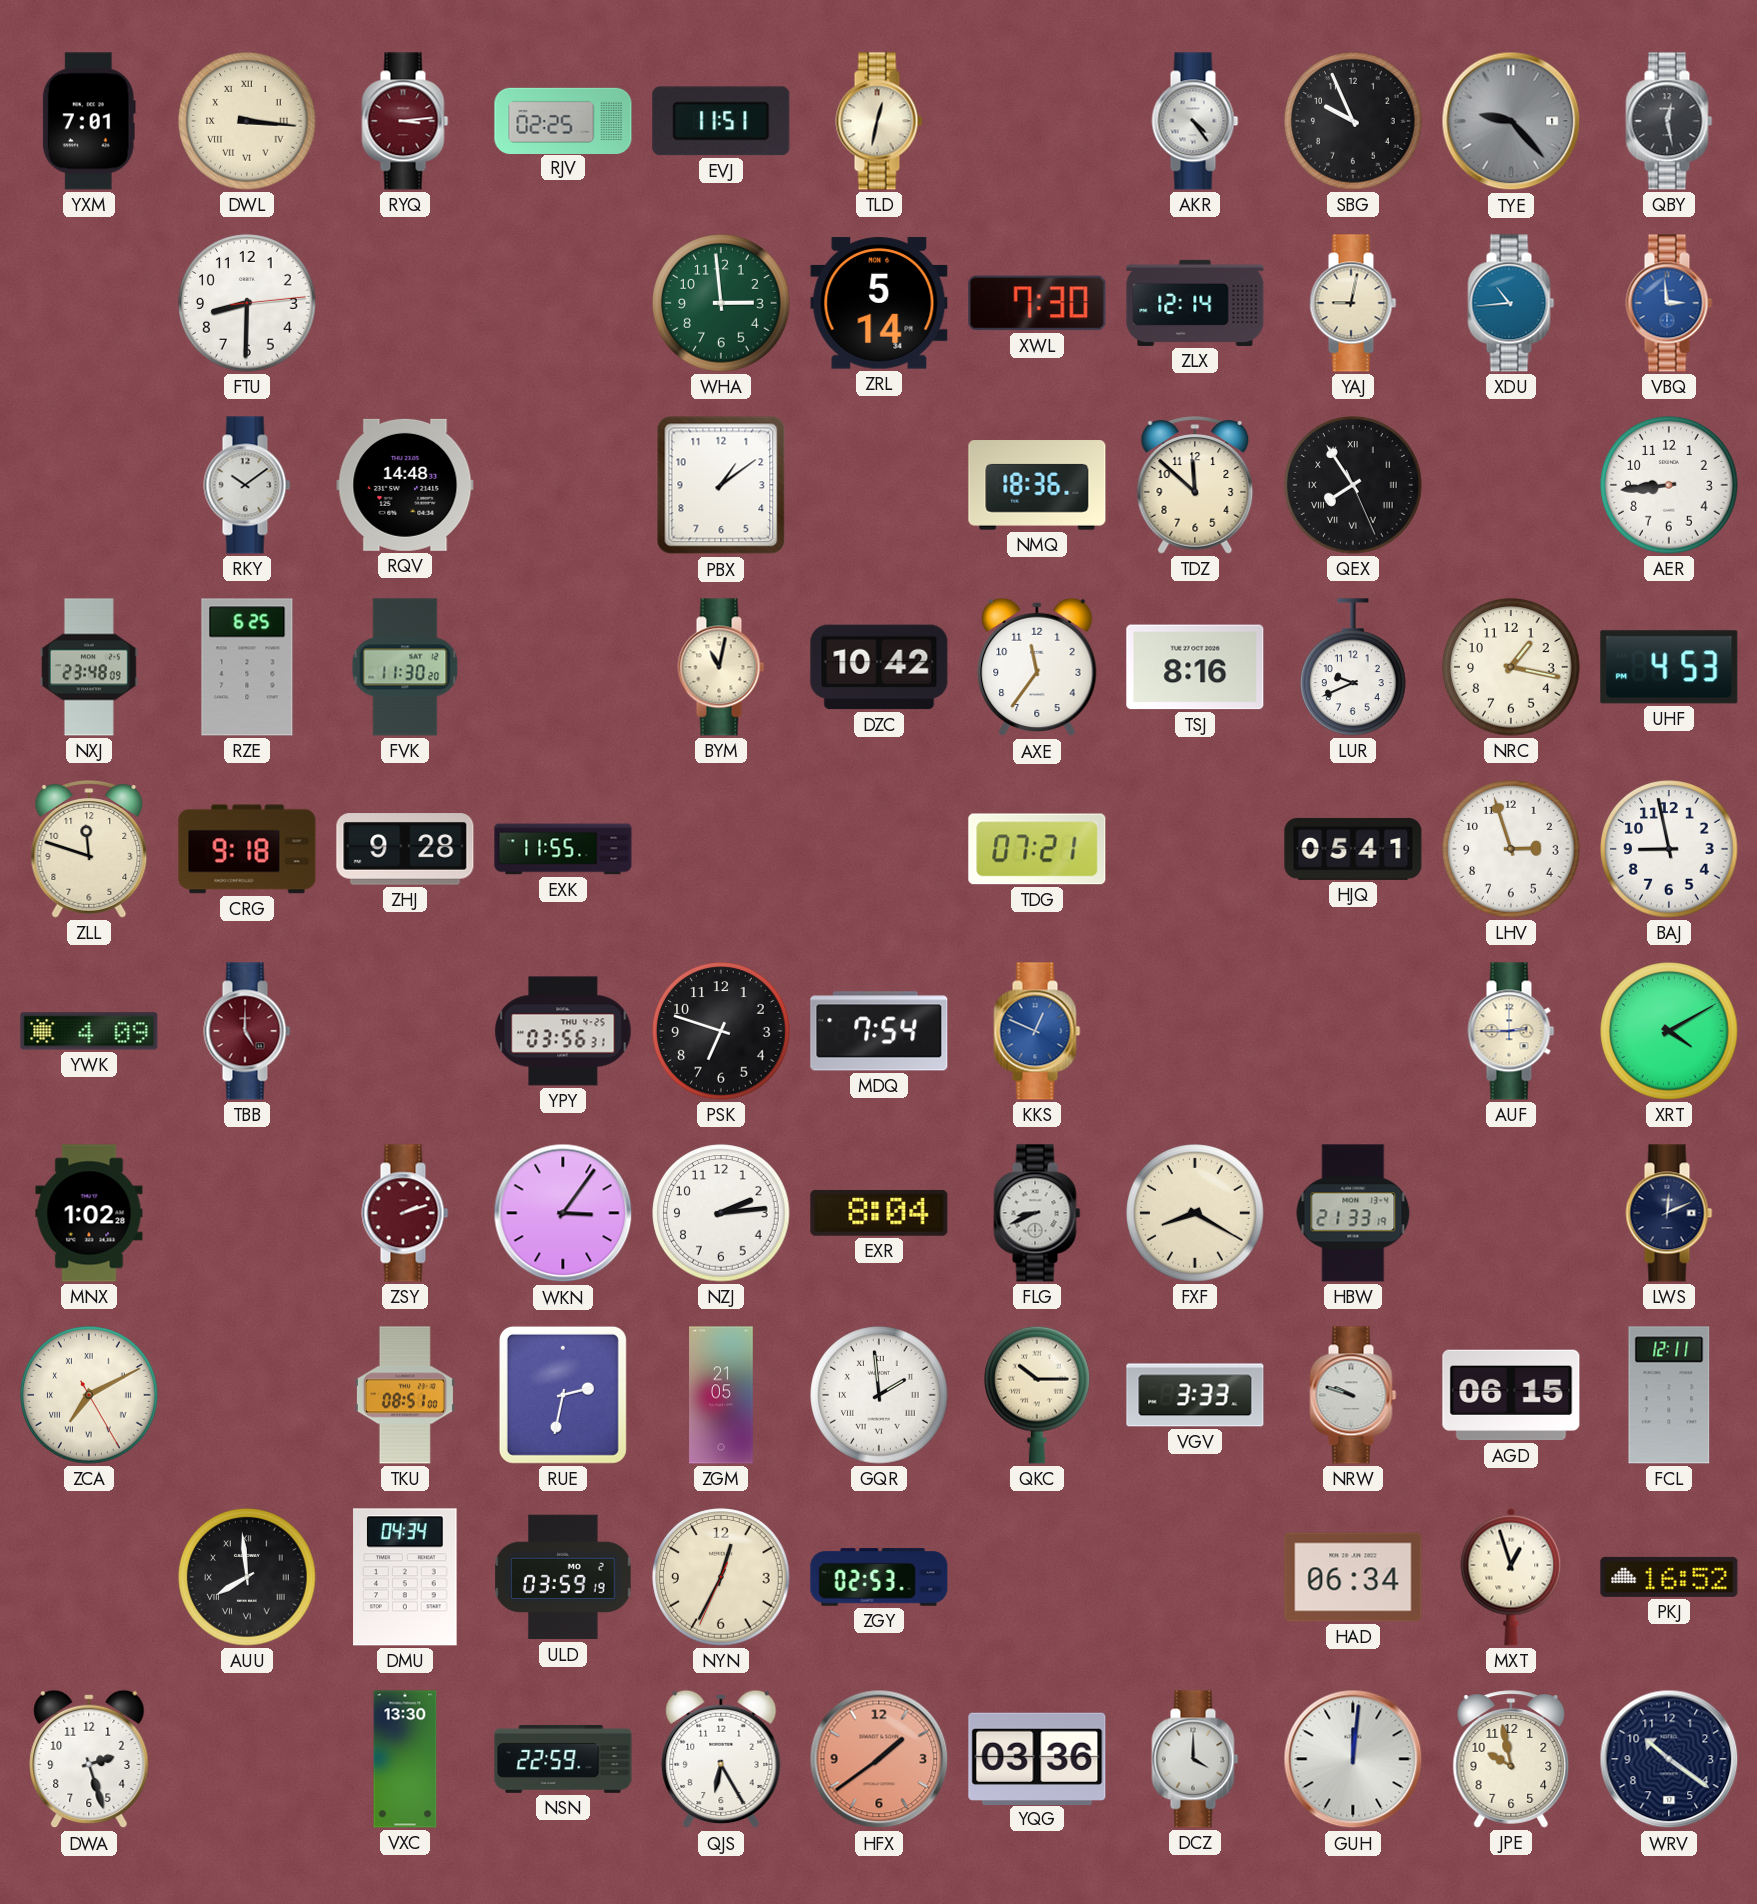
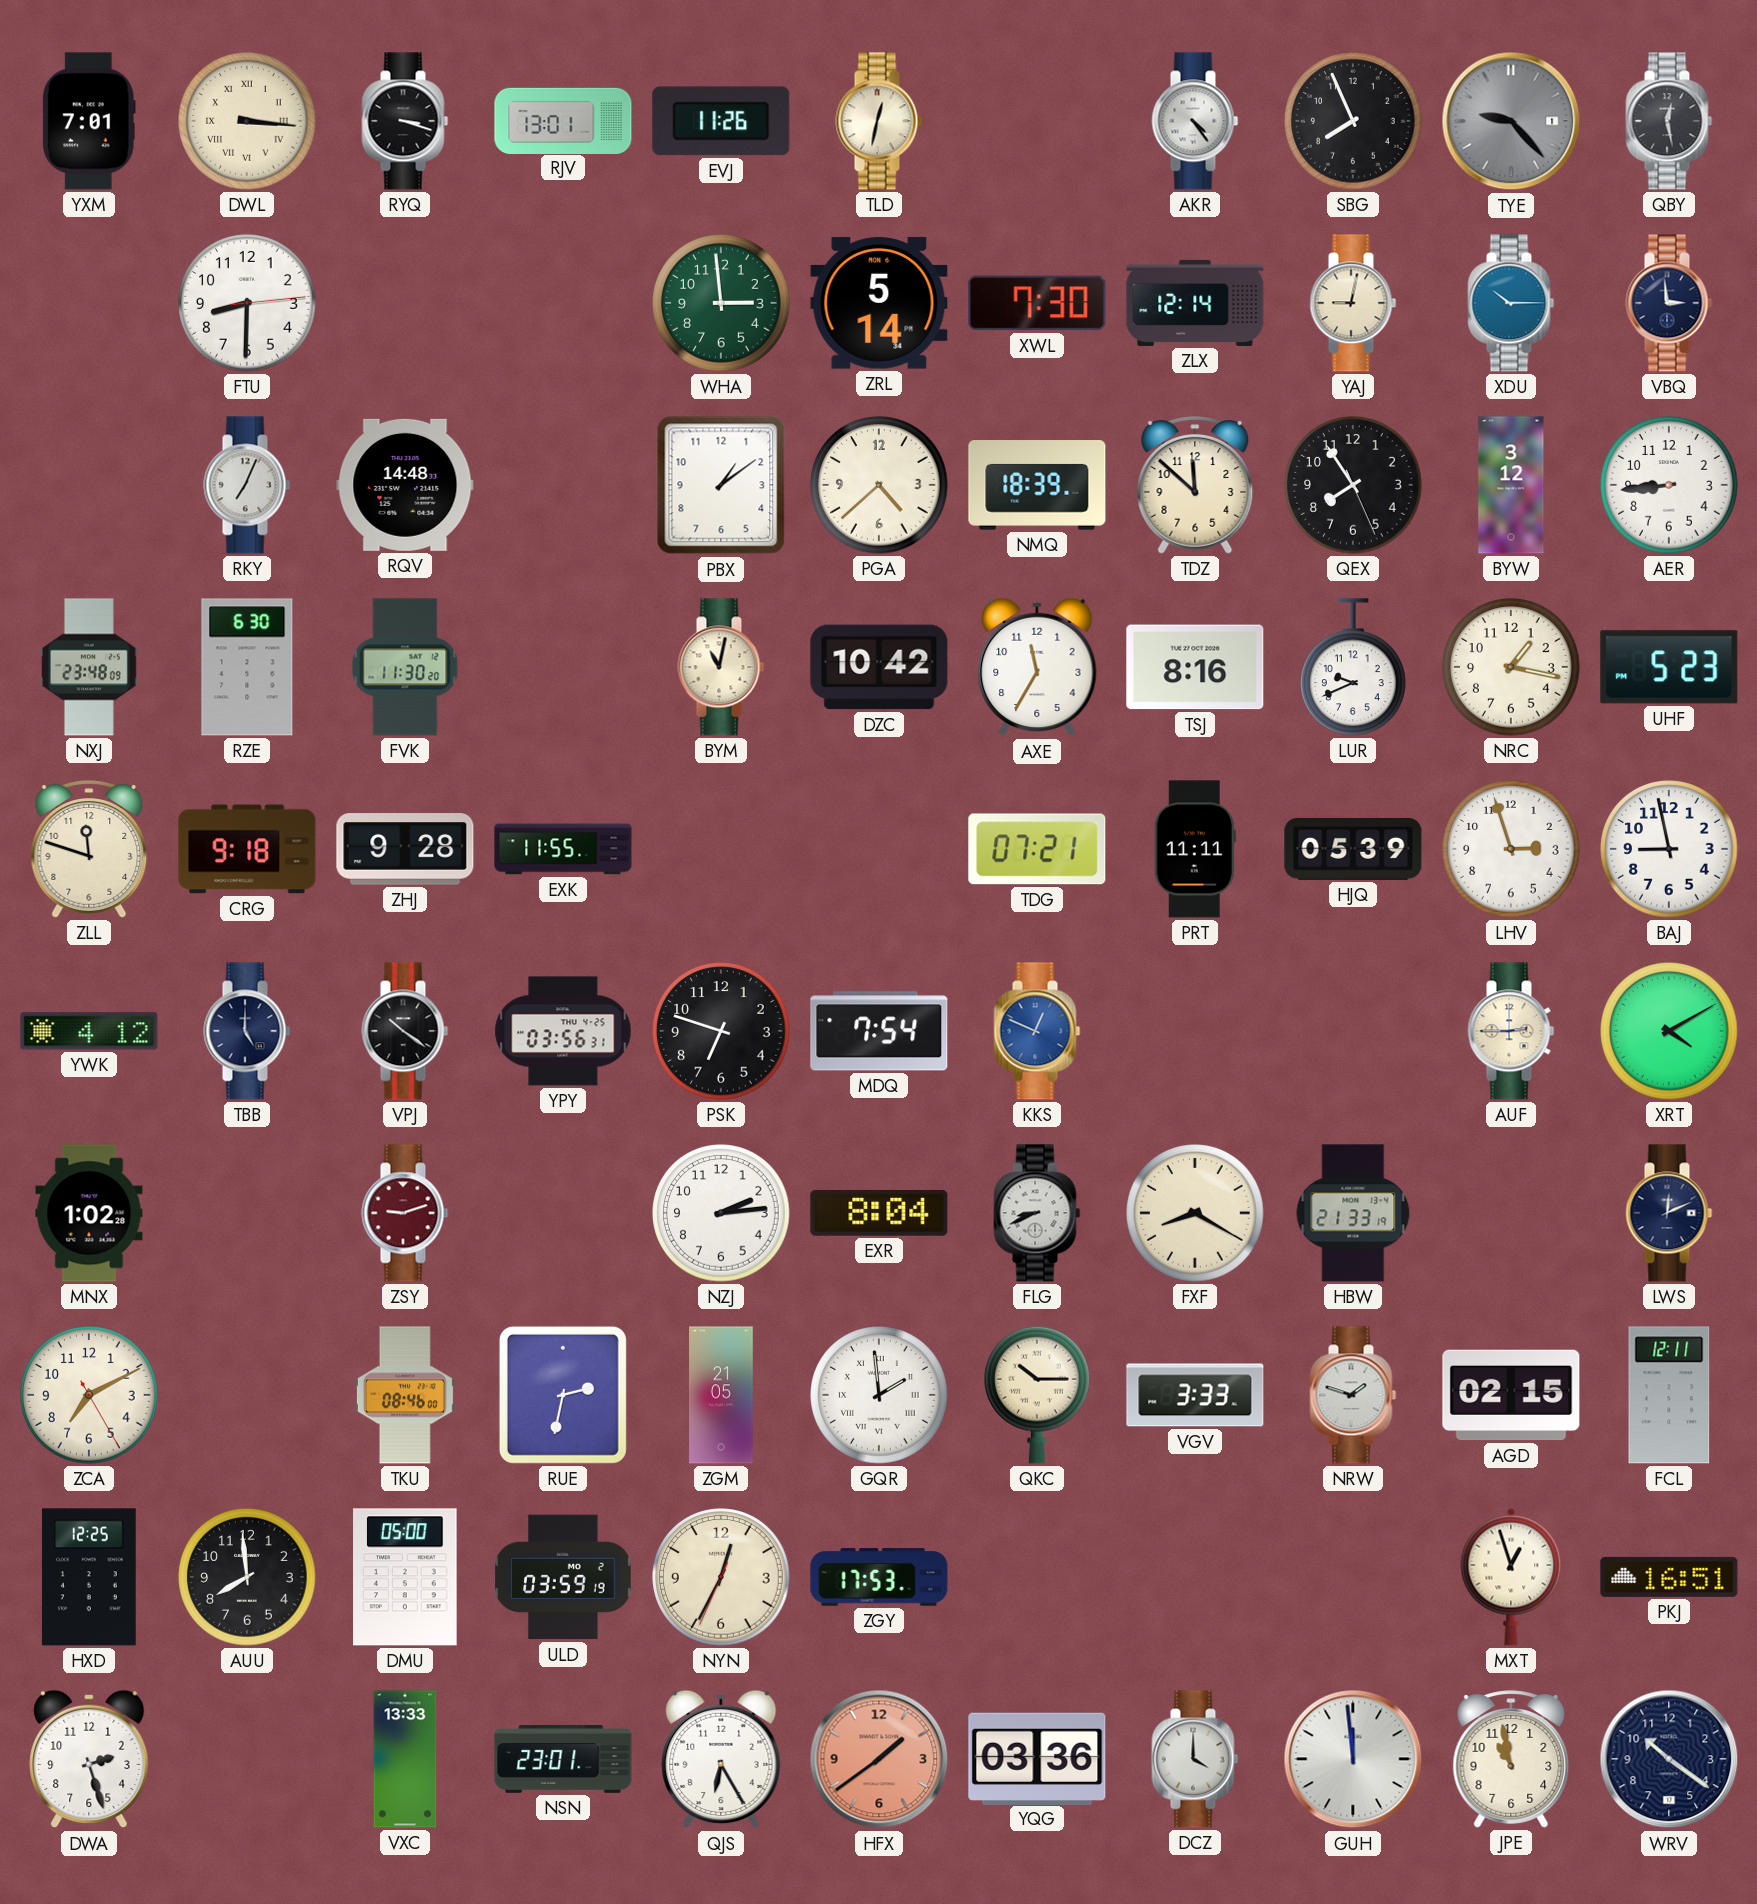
RYQ: 3:14 -> 3:18 (405, 121)
RYQ dial: burgundy -> black (405, 121)
RJV: 02:25 -> 13:01 (563, 120)
EVJ: 11:51 -> 11:26 (721, 121)
SBG: 9:56 -> 7:56 (1353, 121)
XDU: 10:44 -> 10:15 (1511, 303)
VBQ dial: blue -> navy (1669, 303)
RKY: 10:09 -> 7:04 (247, 485)
PGA: none -> 4:38 (879, 485)
NMQ: 18:36 -> 18:39 (1037, 485)
QEX numerals: Roman -> Arabic (1353, 485)
BYW: none -> 3:12 (1511, 485)
RZE: 6:25 -> 6:30 (247, 667)
AXE: 11:36 -> 11:35 (1037, 667)
UHF: 4:53 -> 5:23 (1669, 667)
PRT: none -> 11:11 (1195, 849)
HJQ: 05:41 -> 05:39 (1353, 849)
YWK: 4:09 -> 4:12 (89, 1031)
TBB dial: burgundy -> navy (247, 1031)
VPJ: none -> 10:21 (405, 1031)
ZSY: 2:12 -> 9:12 (405, 1213)
WKN: 3:06 -> none (563, 1213)
ZCA numerals: Roman -> Arabic (89, 1395)
TKU: 08:51 -> 08:46 (405, 1395)
NRW: 9:48 -> 1:48 (1353, 1395)
AGD: 06:15 -> 02:15 (1511, 1395)
HXD: none -> 12:25 (89, 1577)
AUU numerals: Roman -> Arabic (247, 1577)
DMU: 04:34 -> 05:00 (405, 1577)
ZGY: 02:53 -> 17:53 (879, 1577)
HAD: 06:34 -> none (1353, 1577)
PKJ: 16:52 -> 16:51 (1669, 1577)
VXC: 13:30 -> 13:33 (405, 1759)
NSN: 22:59 -> 23:01 (563, 1760)
GUH: 12:01 -> 11:59 (1353, 1759)
JPE: 9:58 -> 10:58 (1511, 1759)
